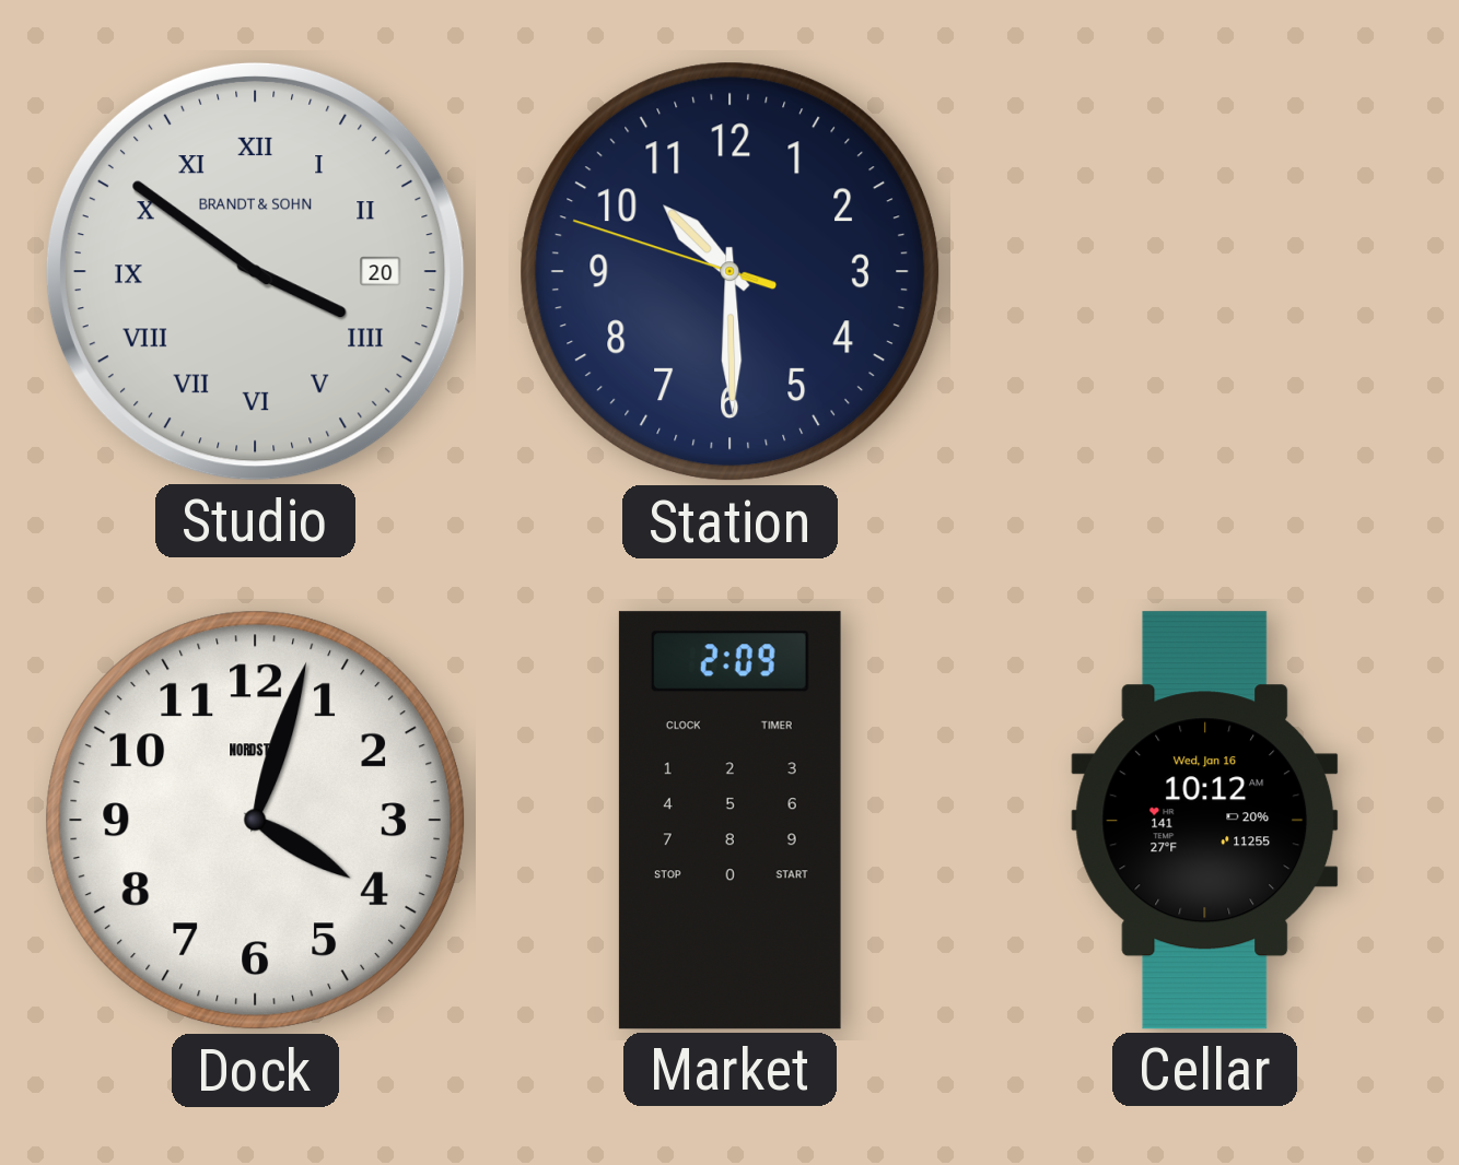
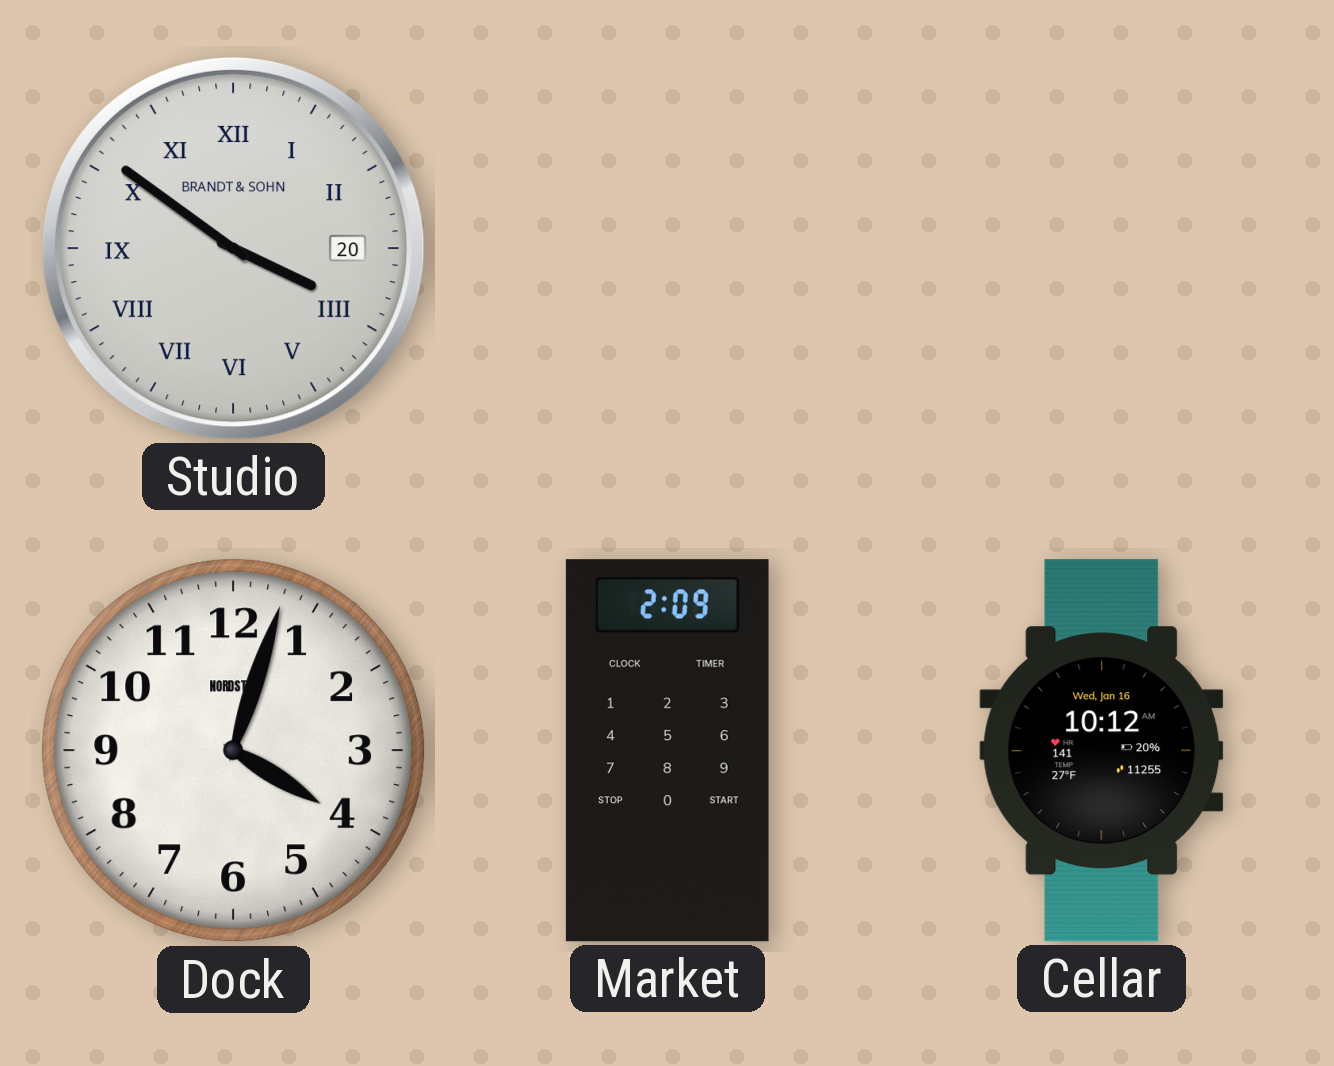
Station: 10:29 -> none (731, 272)
